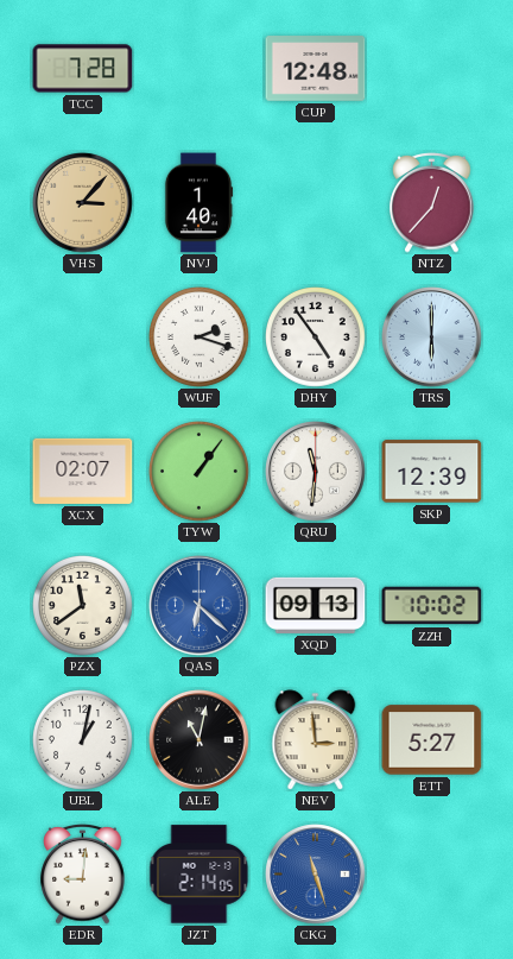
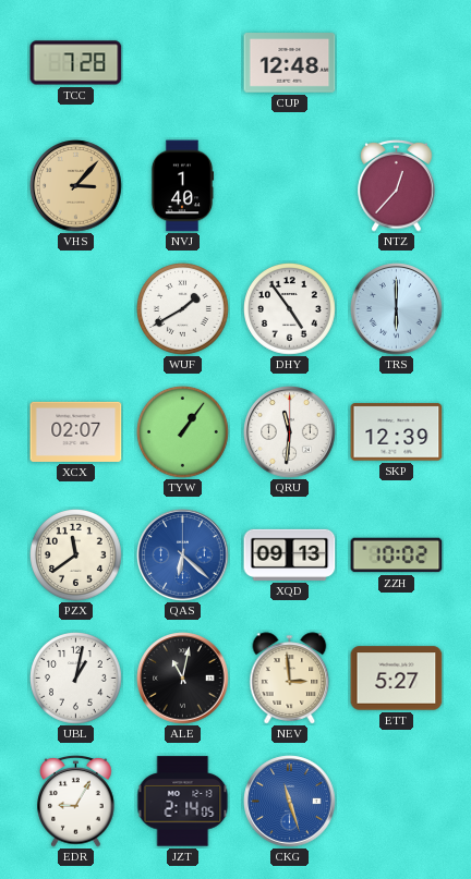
WUF: 2:18 -> 1:40 (183, 309)
EDR: 9:01 -> 9:05 (76, 802)
